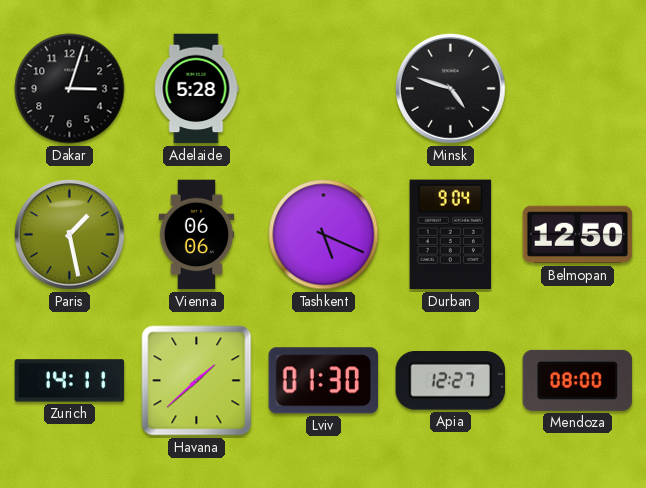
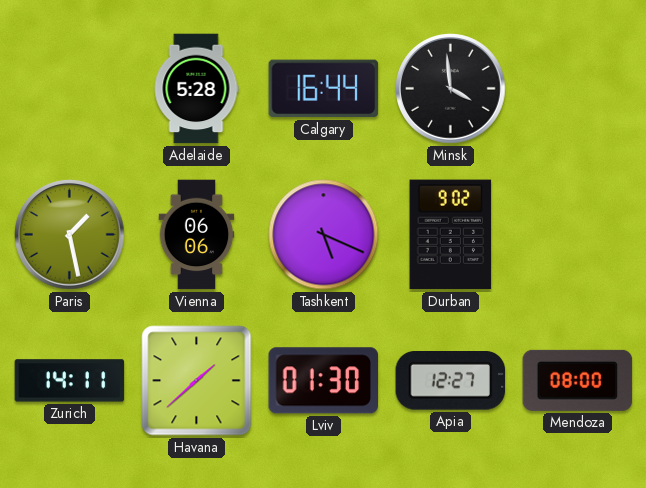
Dakar: 3:03 -> none (70, 89)
Calgary: none -> 16:44 (324, 89)
Minsk: 4:48 -> 3:59 (451, 89)
Durban: 9:04 -> 9:02 (451, 235)
Belmopan: 12:50 -> none (578, 235)
